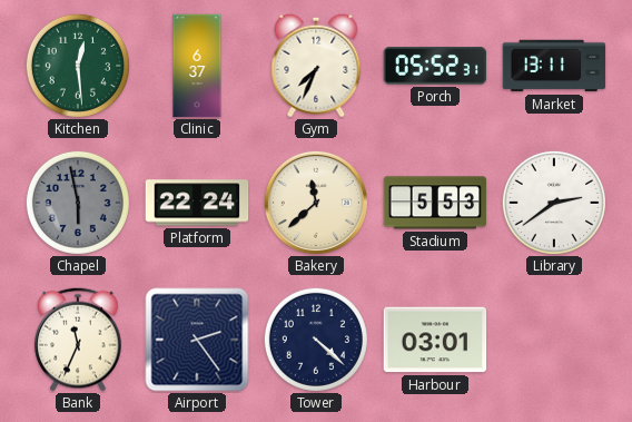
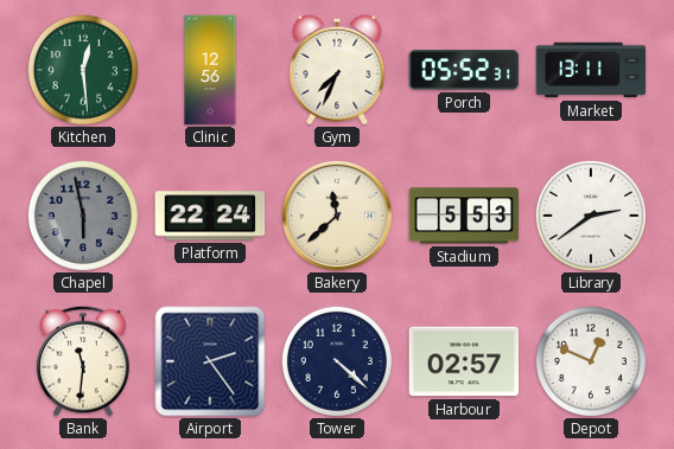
Clinic: 6:37 -> 12:56 (210, 70)
Bank: 11:34 -> 11:31 (83, 361)
Harbour: 03:01 -> 02:57 (464, 361)
Depot: none -> 12:49 (591, 361)
